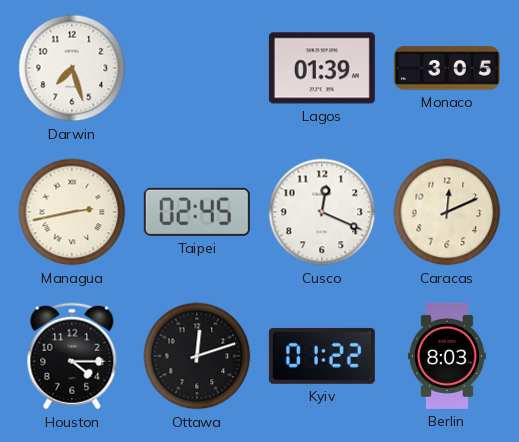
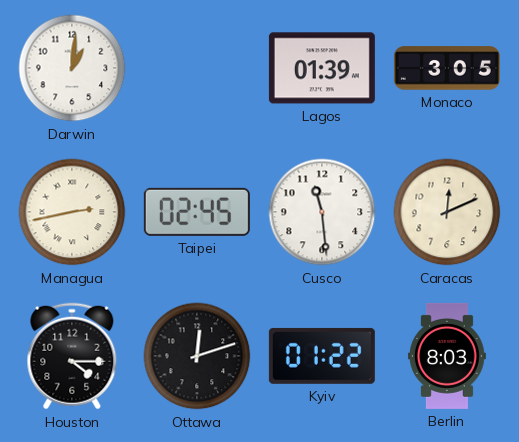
Darwin: 7:27 -> 1:01 (72, 68)
Cusco: 12:19 -> 11:29 (322, 212)
